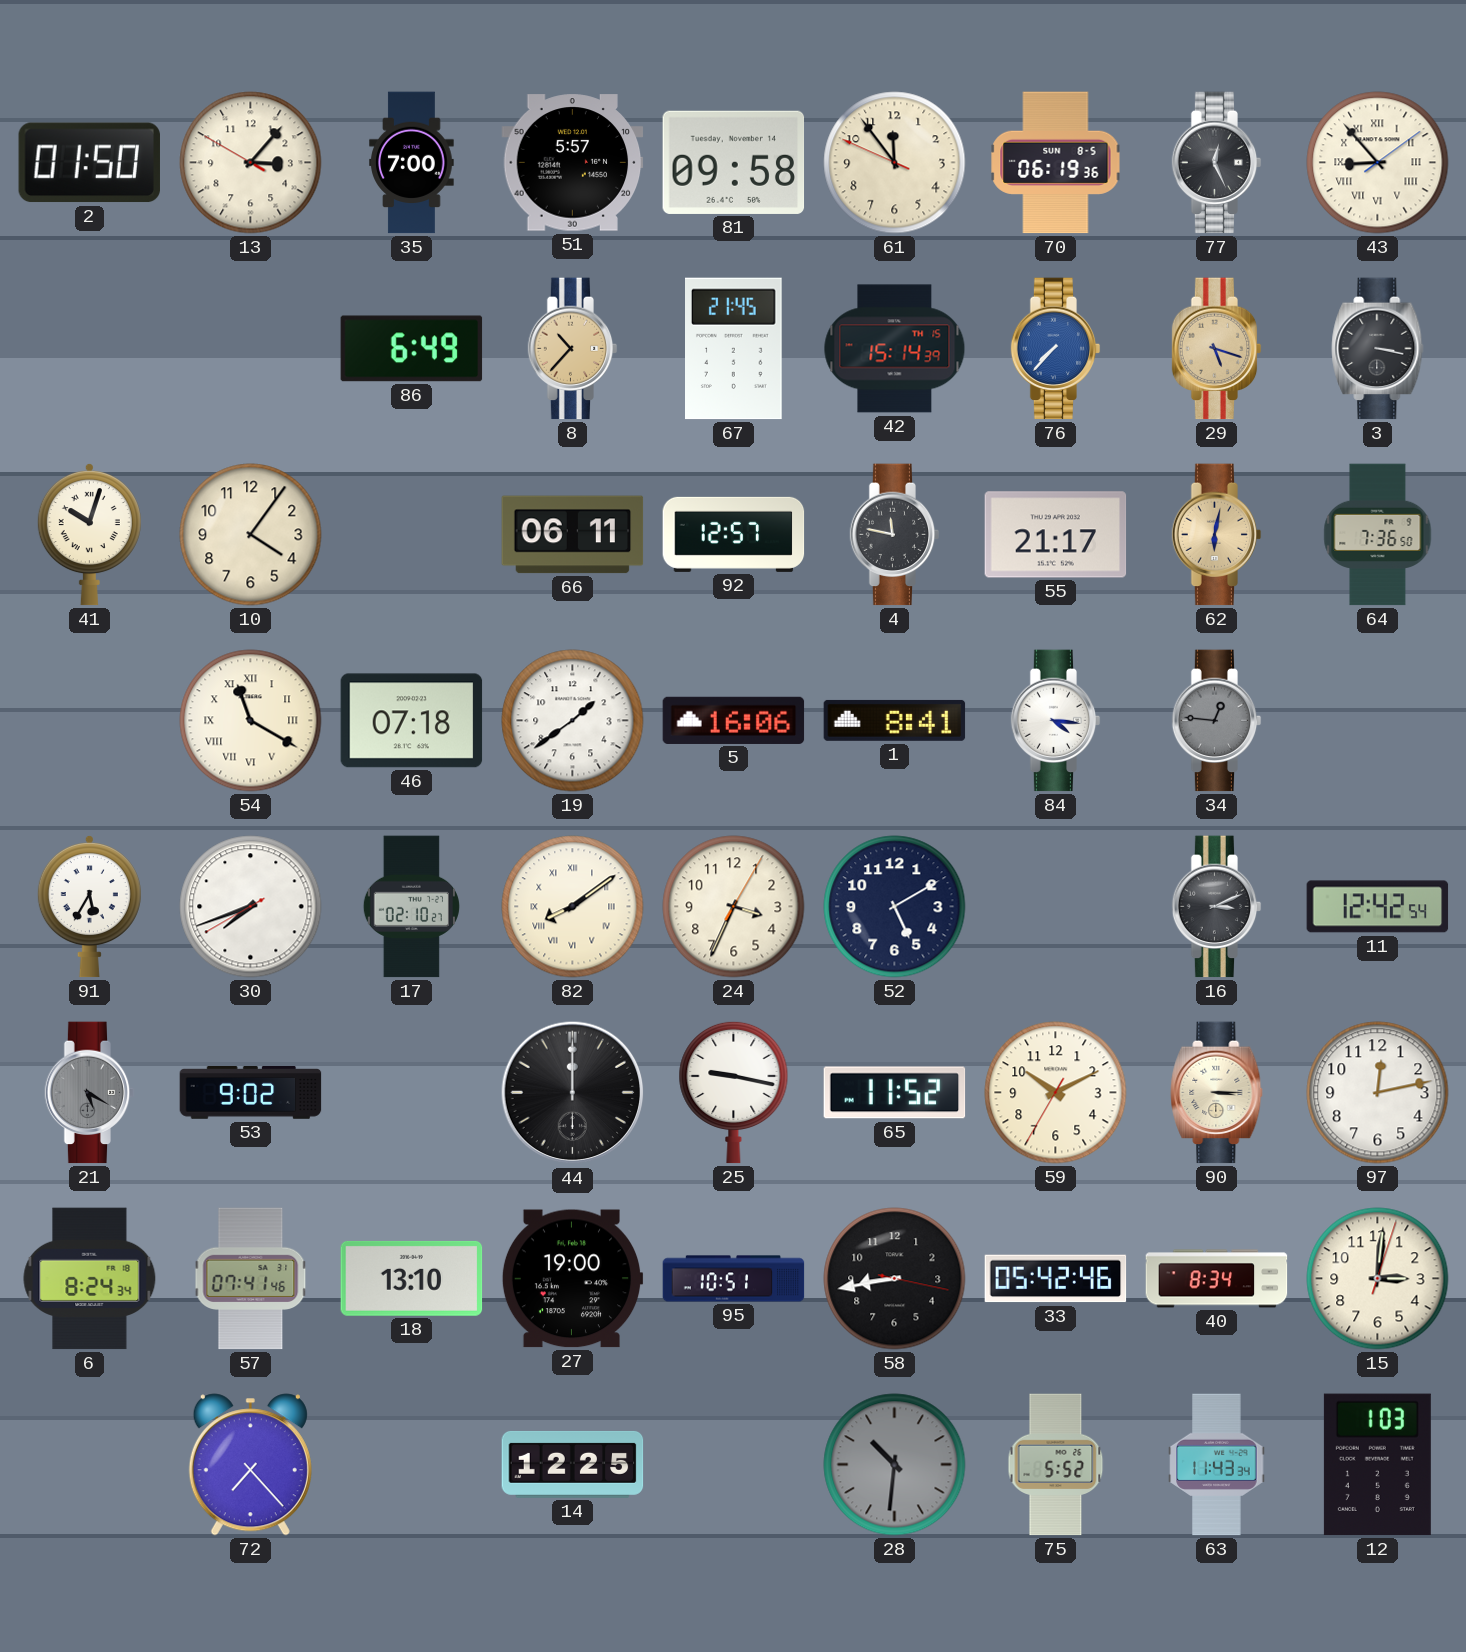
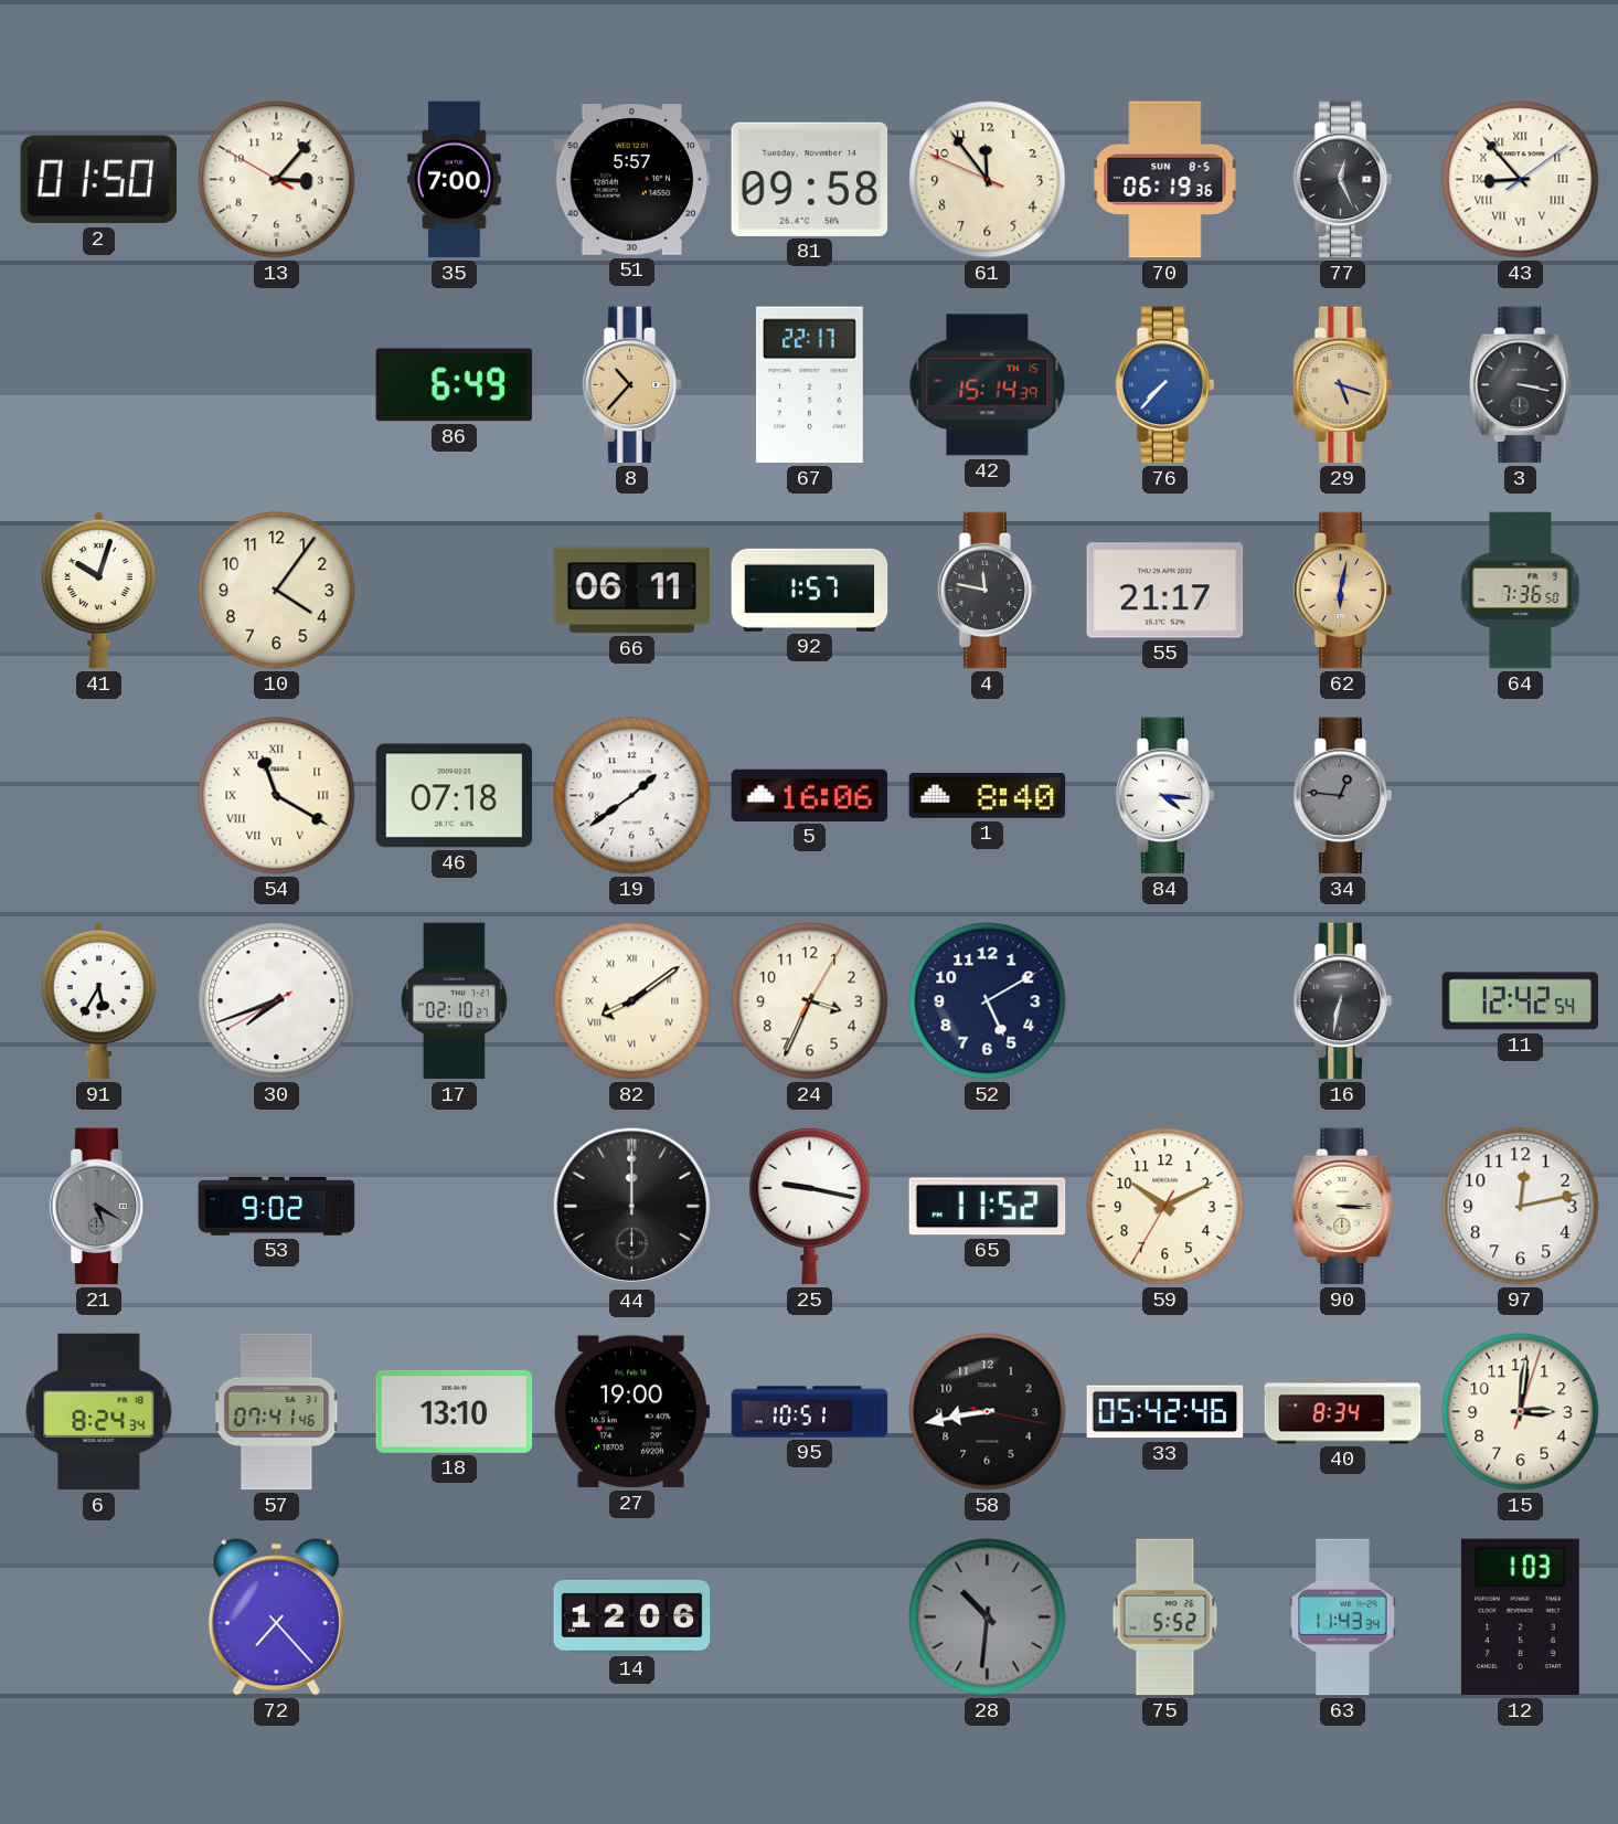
67: 21:45 -> 22:17 (810, 385)
92: 12:57 -> 1:57 (810, 590)
1: 8:41 -> 8:40 (988, 795)
16: 3:11 -> 6:32 (1343, 1001)
14: 12:25 -> 12:06 (632, 1616)
